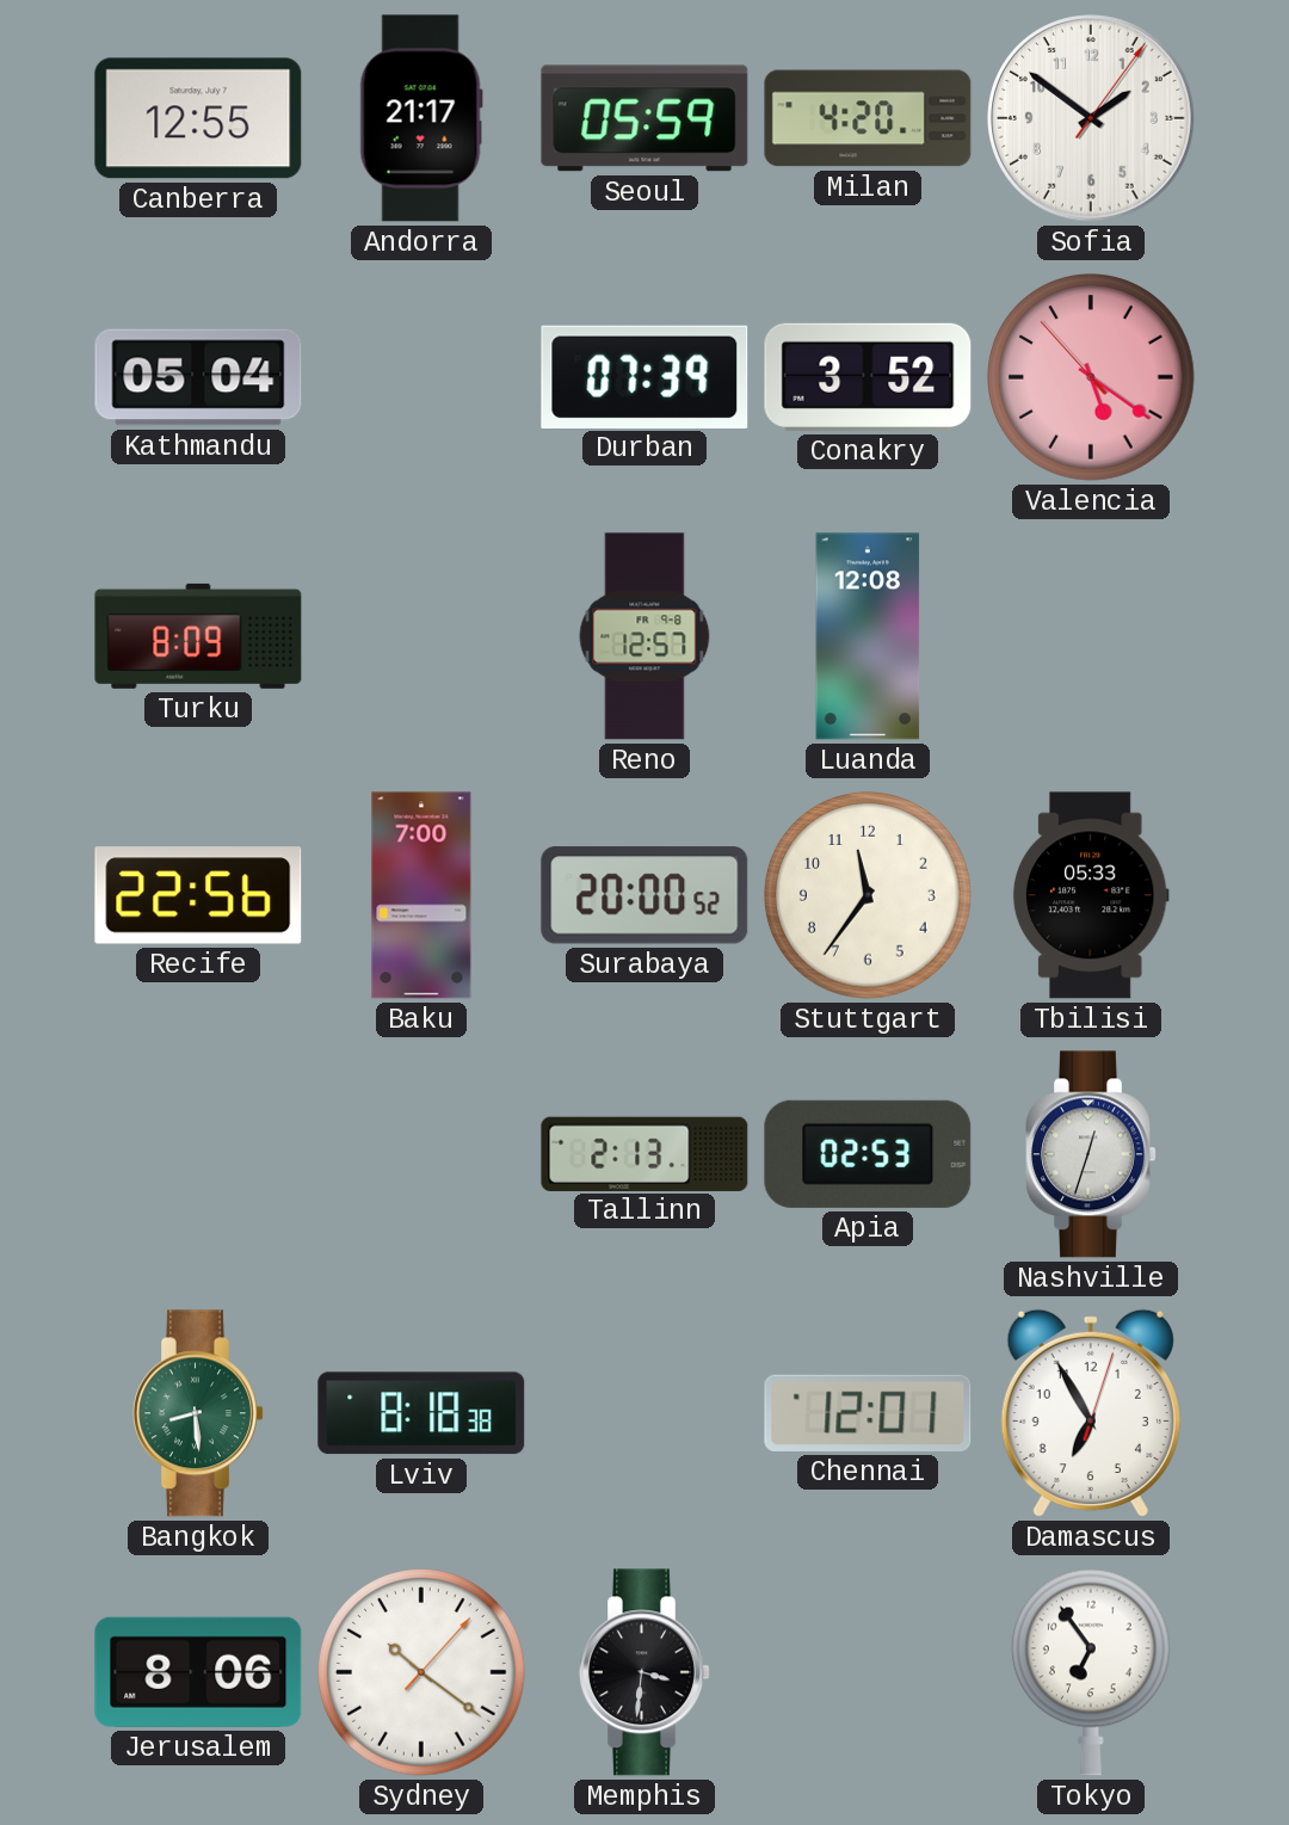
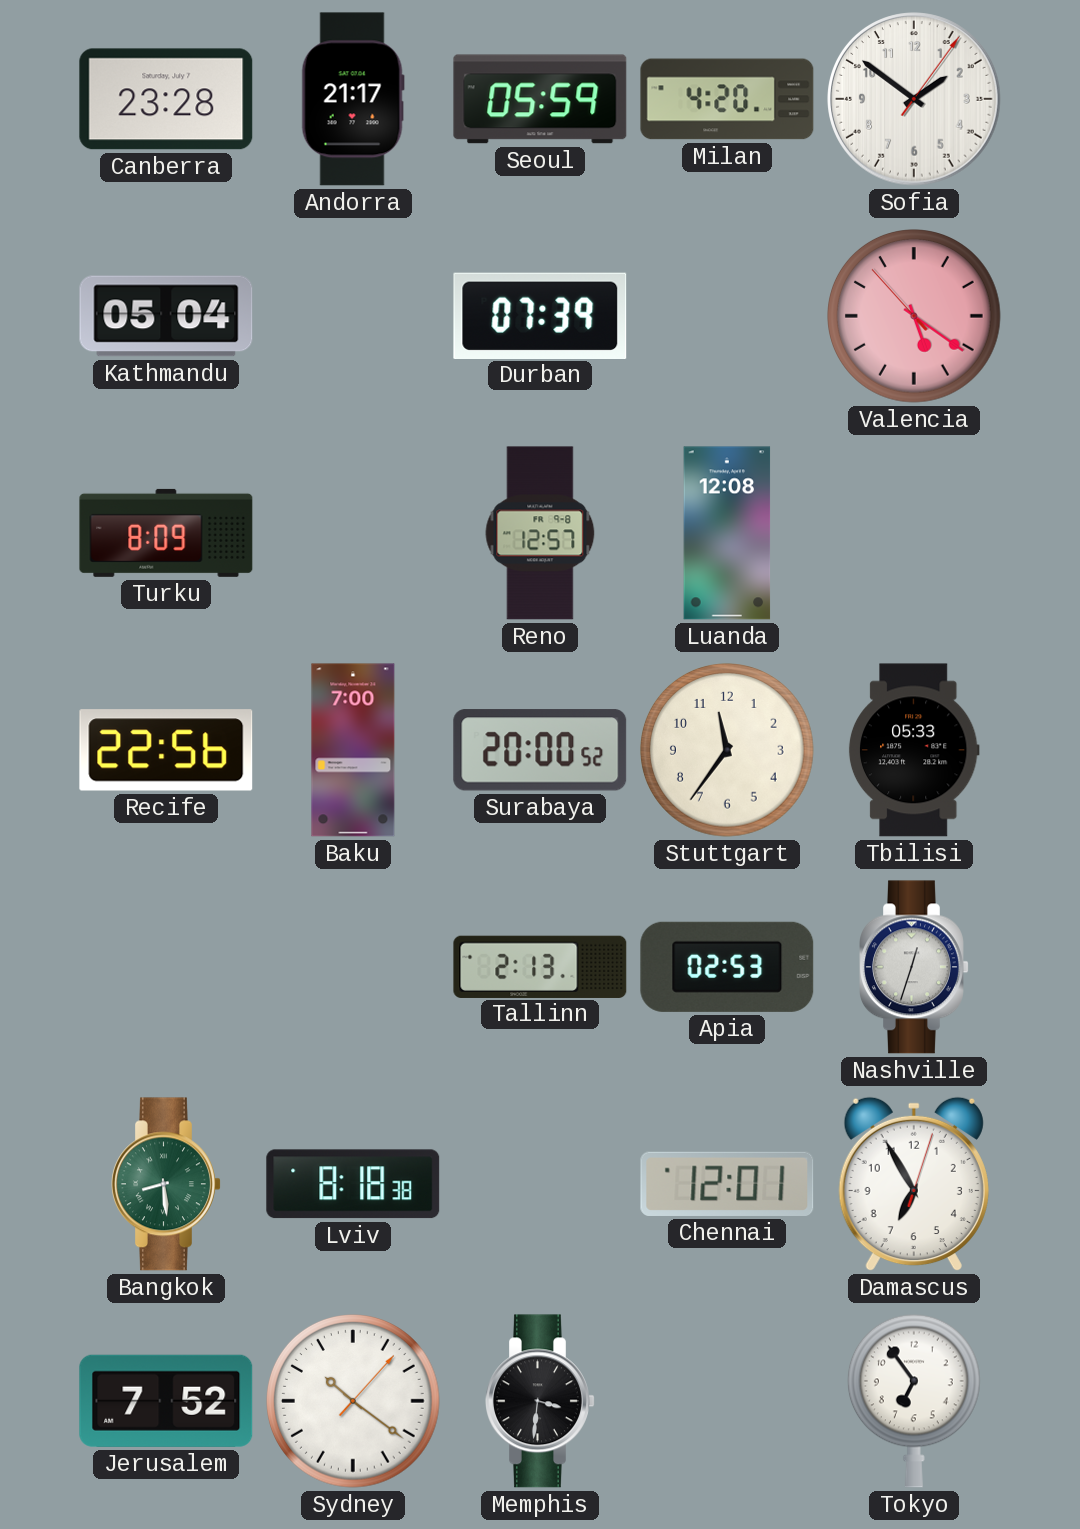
Canberra: 12:55 -> 23:28 (166, 99)
Conakry: 3:52 -> none (868, 377)
Jerusalem: 8:06 -> 7:52 (166, 1401)
